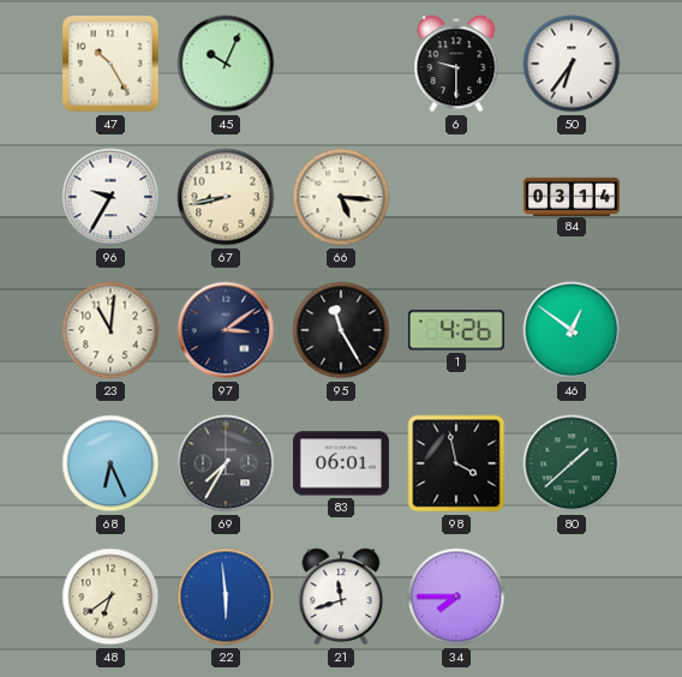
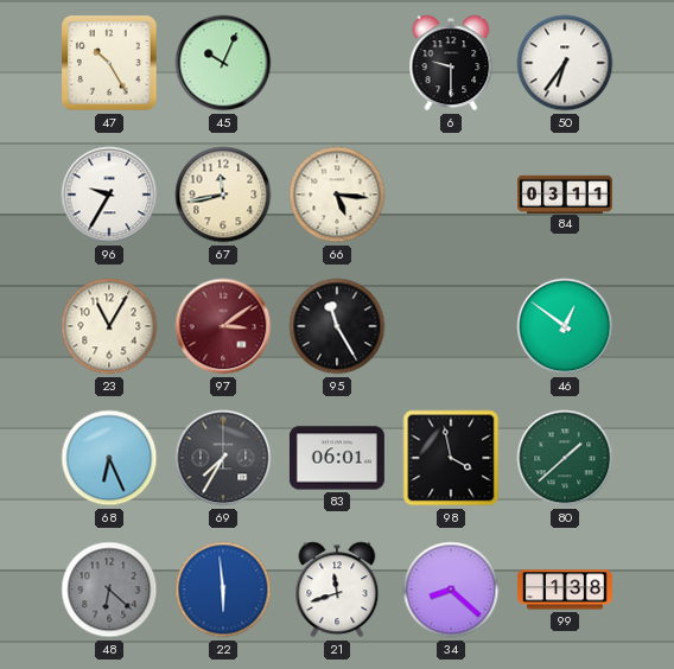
67: 8:43 -> 11:43 (223, 195)
84: 03:14 -> 03:11 (565, 193)
23: 11:01 -> 11:05 (109, 326)
97 dial: navy -> burgundy (223, 326)
1: 4:26 -> none (456, 330)
48: 6:39 -> 6:22 (109, 590)
48 dial: cream -> grey (109, 590)
34: 7:45 -> 8:22 (451, 590)
99: none -> 1:38 (565, 590)
